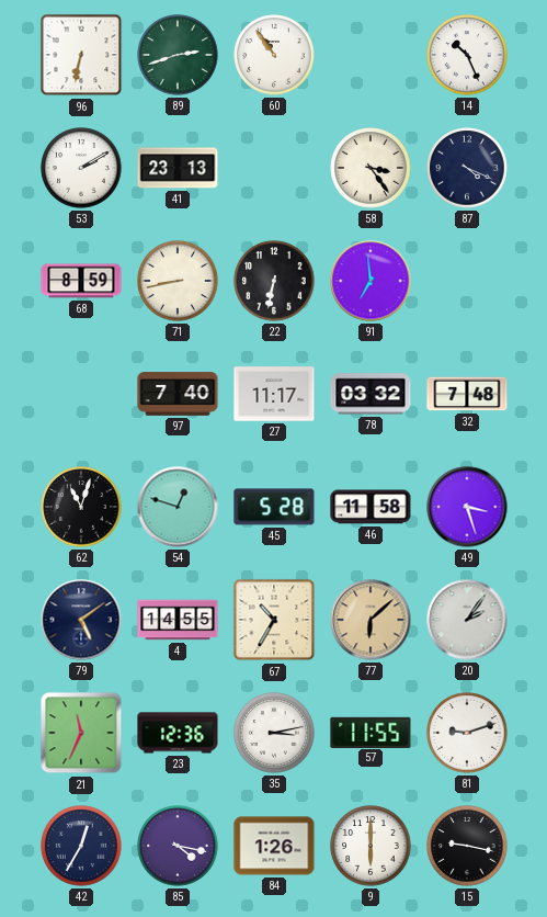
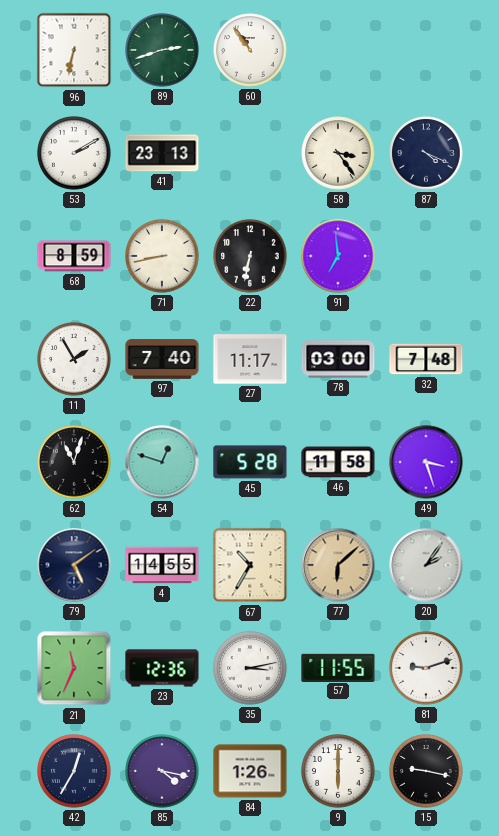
14: 10:26 -> none (467, 55)
11: none -> 1:55 (74, 359)
78: 03:32 -> 03:00 (338, 359)
